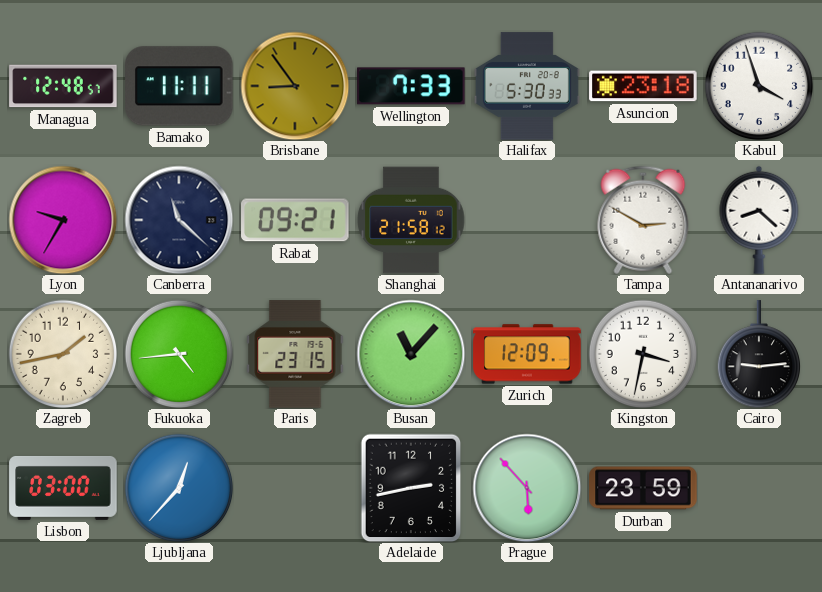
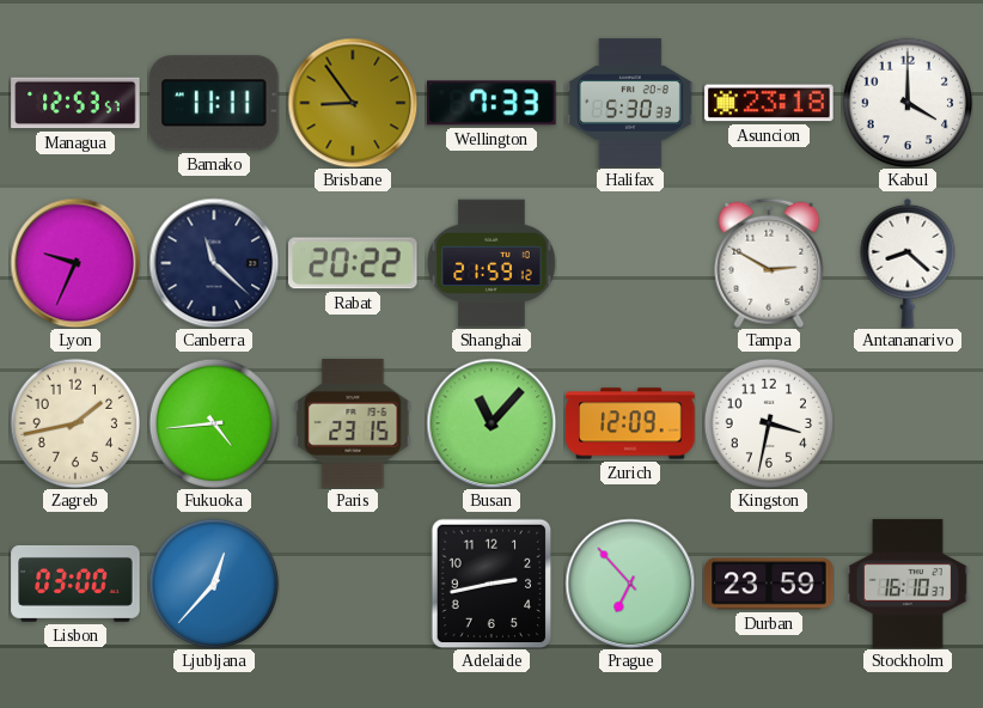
Managua: 12:48 -> 12:53 (75, 103)
Kabul: 3:57 -> 4:00 (908, 103)
Lyon: 9:35 -> 9:34 (75, 263)
Rabat: 09:21 -> 20:22 (353, 263)
Shanghai: 21:58 -> 21:59 (491, 263)
Cairo: 9:14 -> none (758, 354)
Prague: 5:53 -> 6:53 (630, 584)
Stockholm: none -> 16:10 (908, 584)
